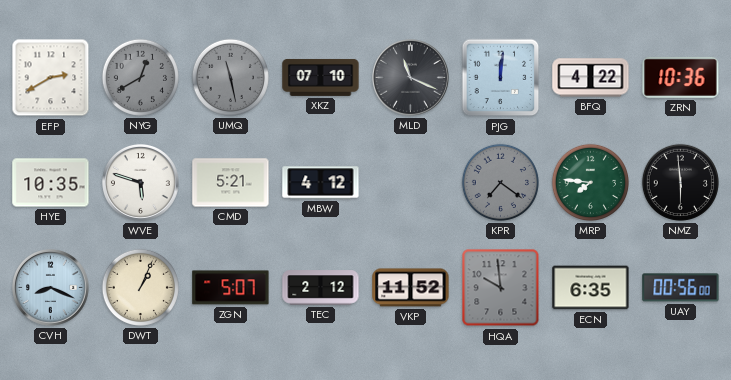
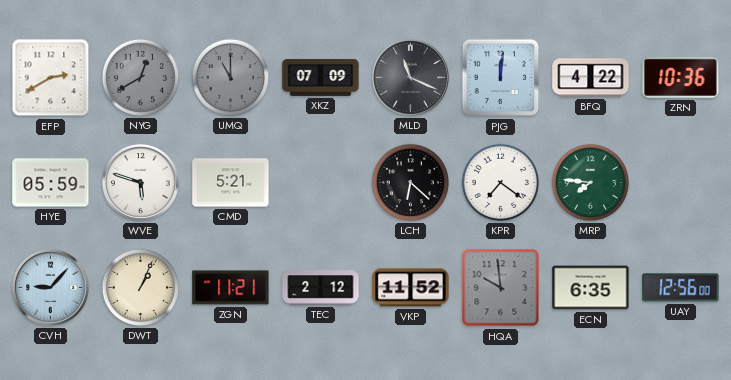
UMQ: 11:28 -> 11:00 (230, 77)
XKZ: 07:10 -> 07:09 (321, 77)
HYE: 10:35 -> 05:59 (51, 183)
MBW: 4:12 -> none (321, 183)
LCH: none -> 6:22 (410, 182)
KPR dial: grey -> white (500, 182)
NMZ: 5:59 -> none (680, 182)
CVH: 8:19 -> 9:07 (51, 288)
ZGN: 5:07 -> 11:21 (231, 288)
UAY: 00:56 -> 12:56 (681, 288)
